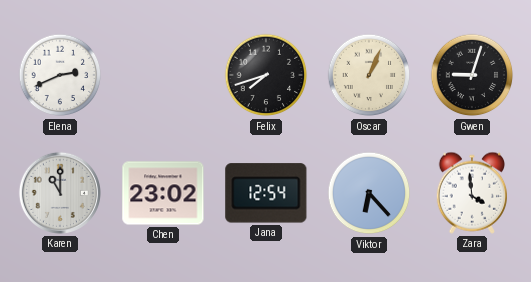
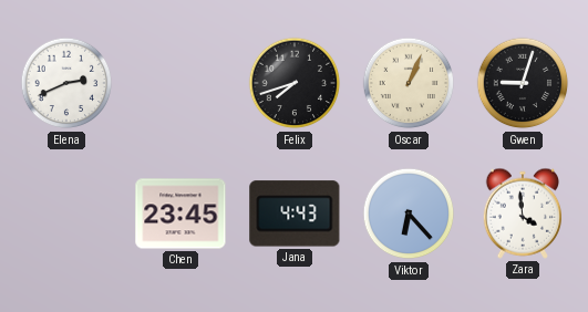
Karen: 11:00 -> none (60, 193)
Chen: 23:02 -> 23:45 (180, 214)
Jana: 12:54 -> 4:43 (295, 214)
